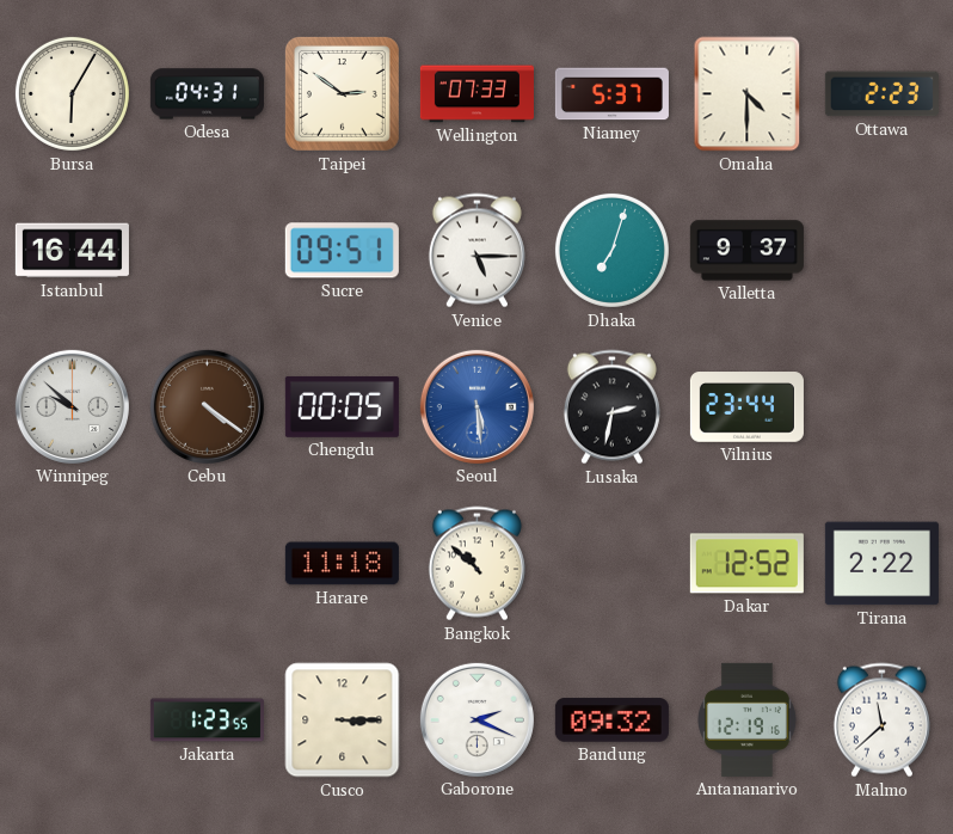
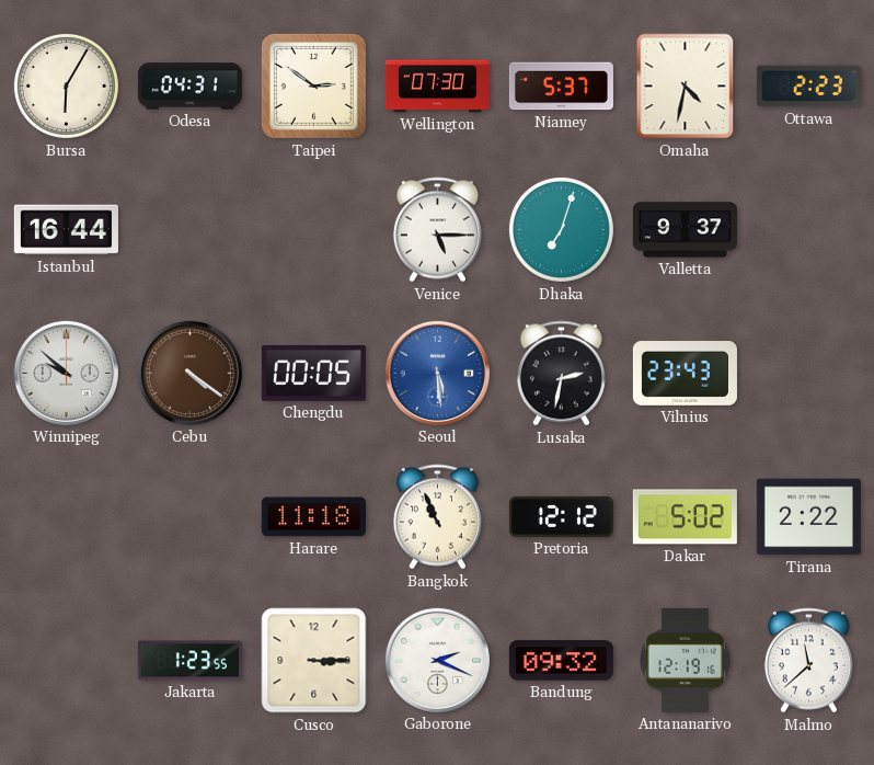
Wellington: 07:33 -> 07:30 (437, 87)
Omaha: 4:30 -> 4:32 (686, 87)
Sucre: 09:51 -> none (342, 251)
Vilnius: 23:44 -> 23:43 (685, 374)
Bangkok: 10:52 -> 10:56 (437, 517)
Pretoria: none -> 12:12 (561, 516)
Dakar: 12:52 -> 5:02 (685, 517)
